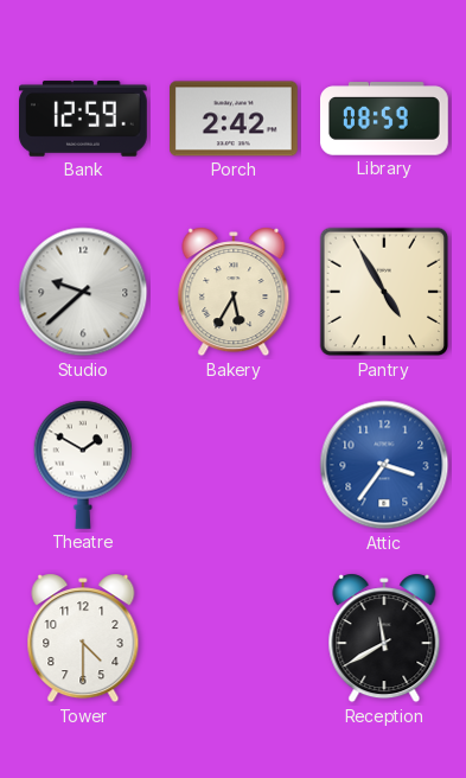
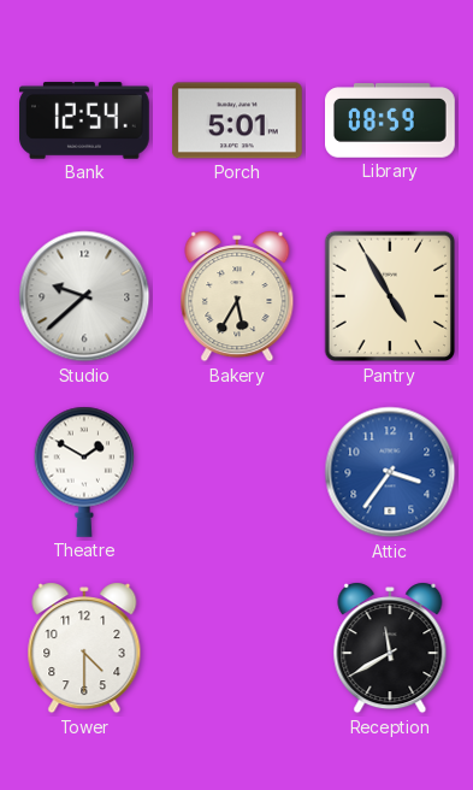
Bank: 12:59 -> 12:54 (85, 120)
Porch: 2:42 -> 5:01 (238, 120)
